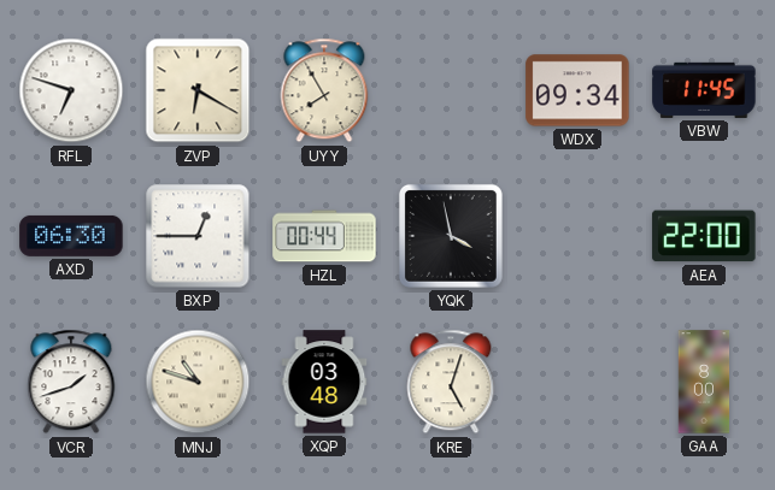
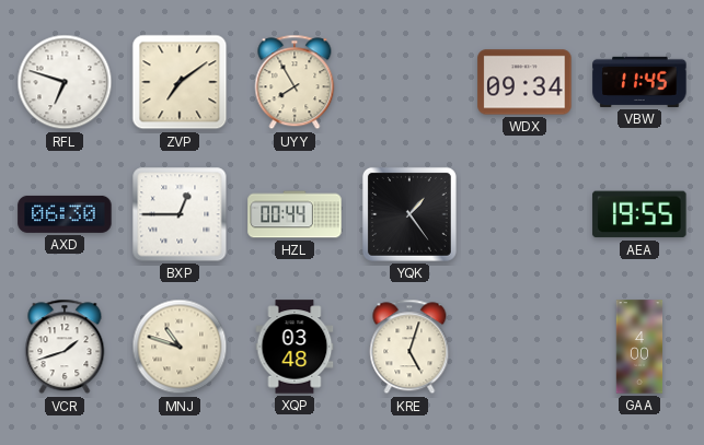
ZVP: 6:20 -> 7:09 (180, 82)
YQK: 3:58 -> 1:24 (409, 214)
AEA: 22:00 -> 19:55 (639, 214)
GAA: 8:00 -> 4:00 (639, 347)
